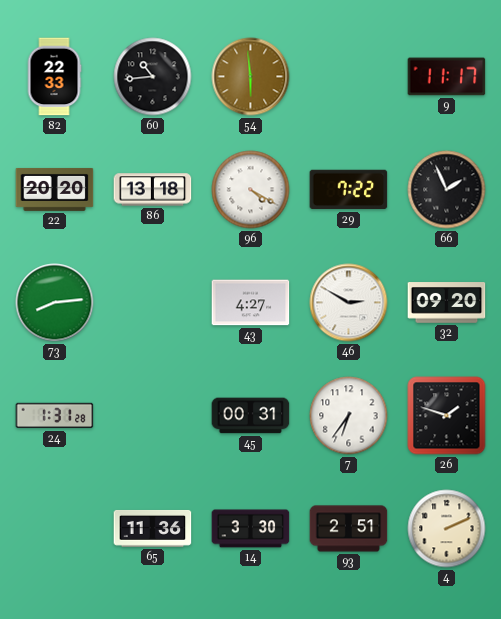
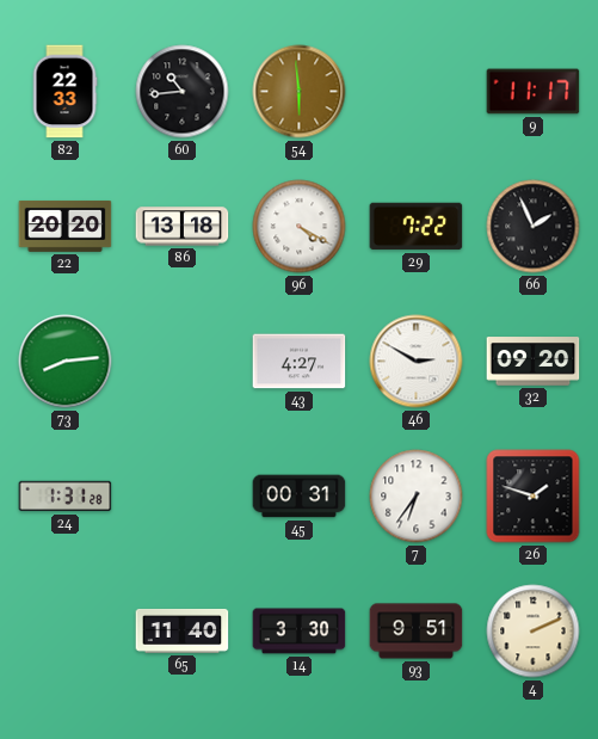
65: 11:36 -> 11:40 (183, 630)
93: 2:51 -> 9:51 (417, 632)
